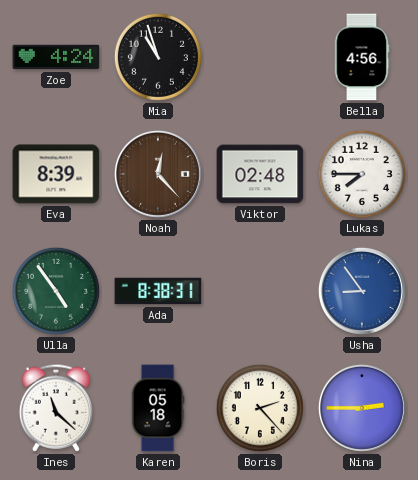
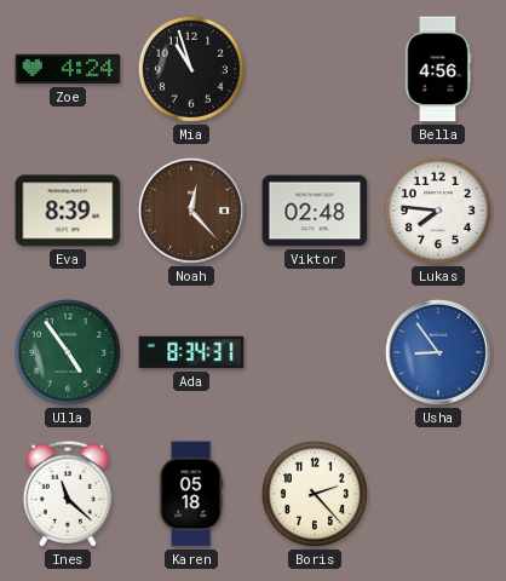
Lukas: 7:45 -> 7:46 (438, 211)
Ada: 8:38 -> 8:34 (191, 352)
Nina: 2:45 -> none (362, 408)
